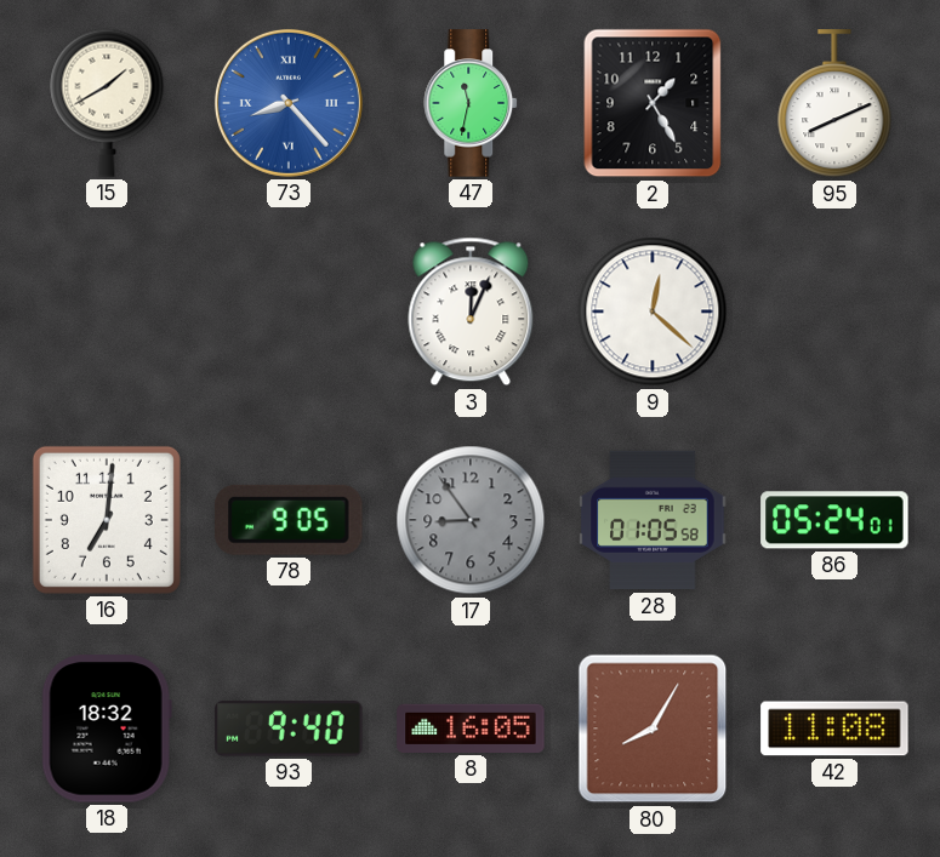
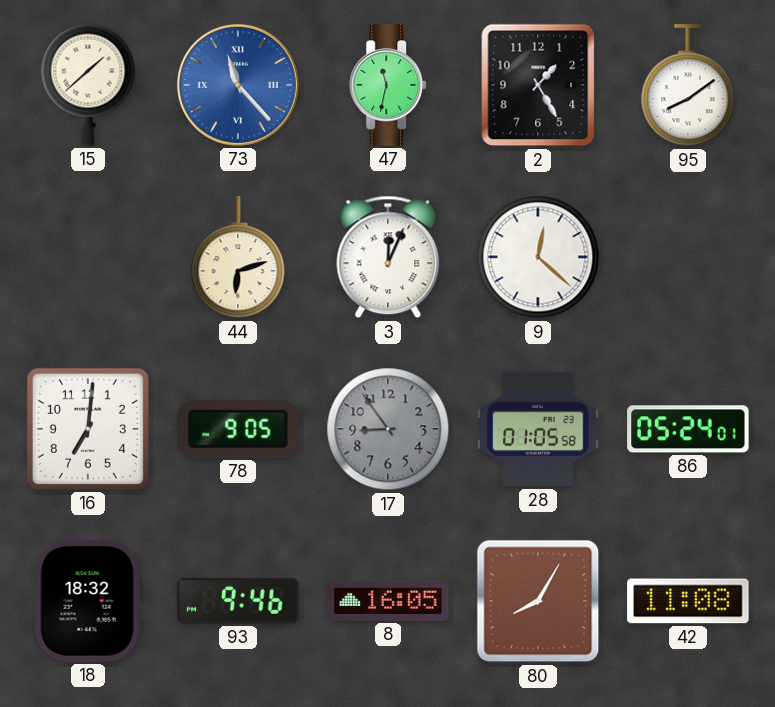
15: 1:40 -> 1:38 (88, 85)
73: 8:23 -> 11:23 (238, 85)
95: 8:11 -> 8:09 (688, 86)
44: none -> 6:12 (238, 258)
93: 9:40 -> 9:46 (238, 601)
